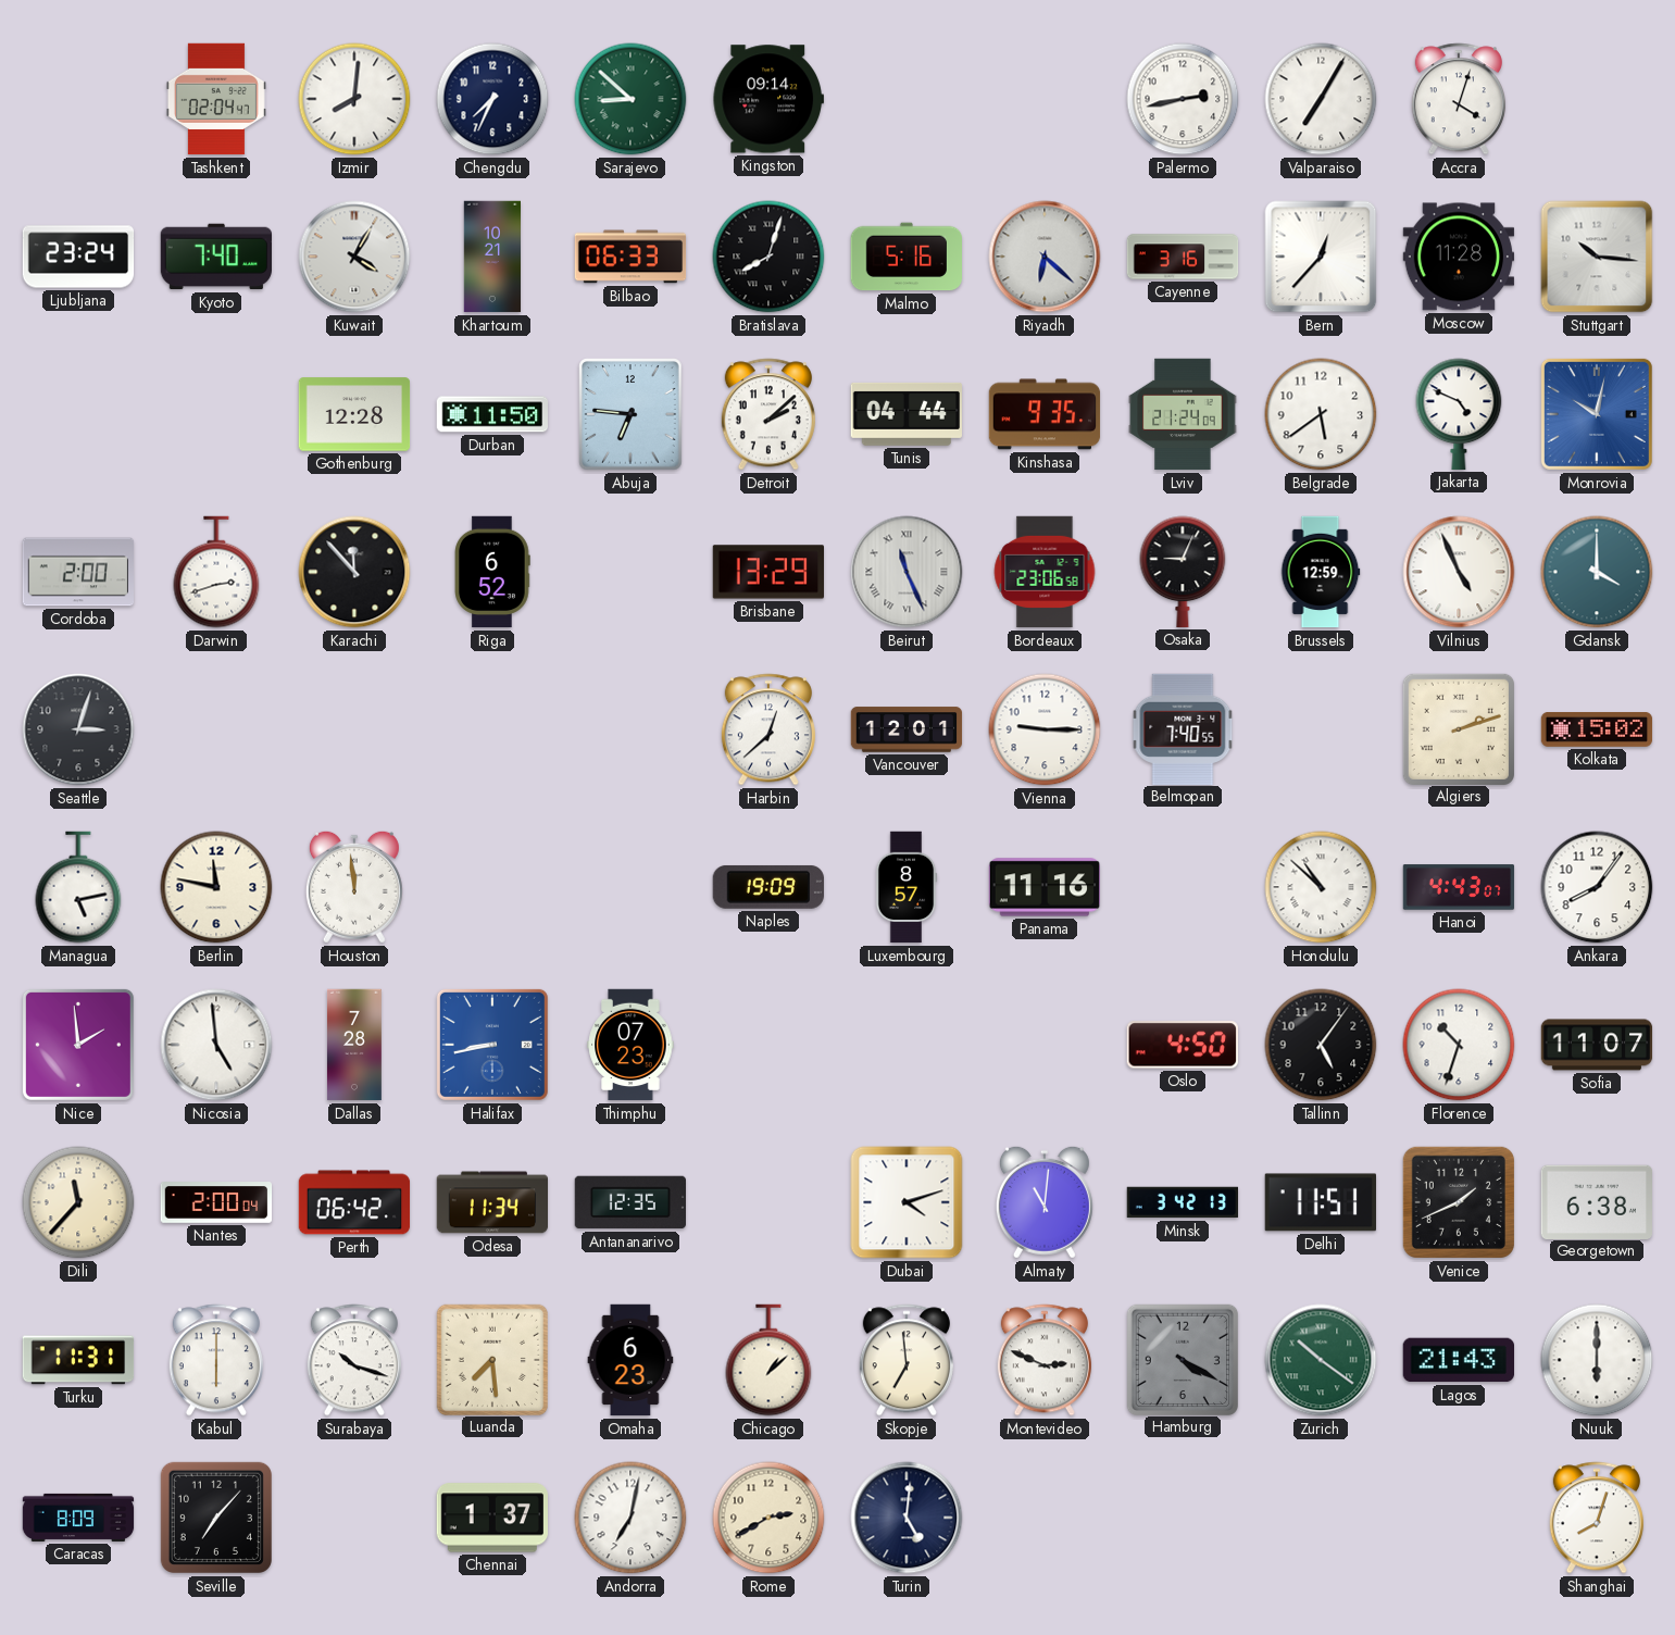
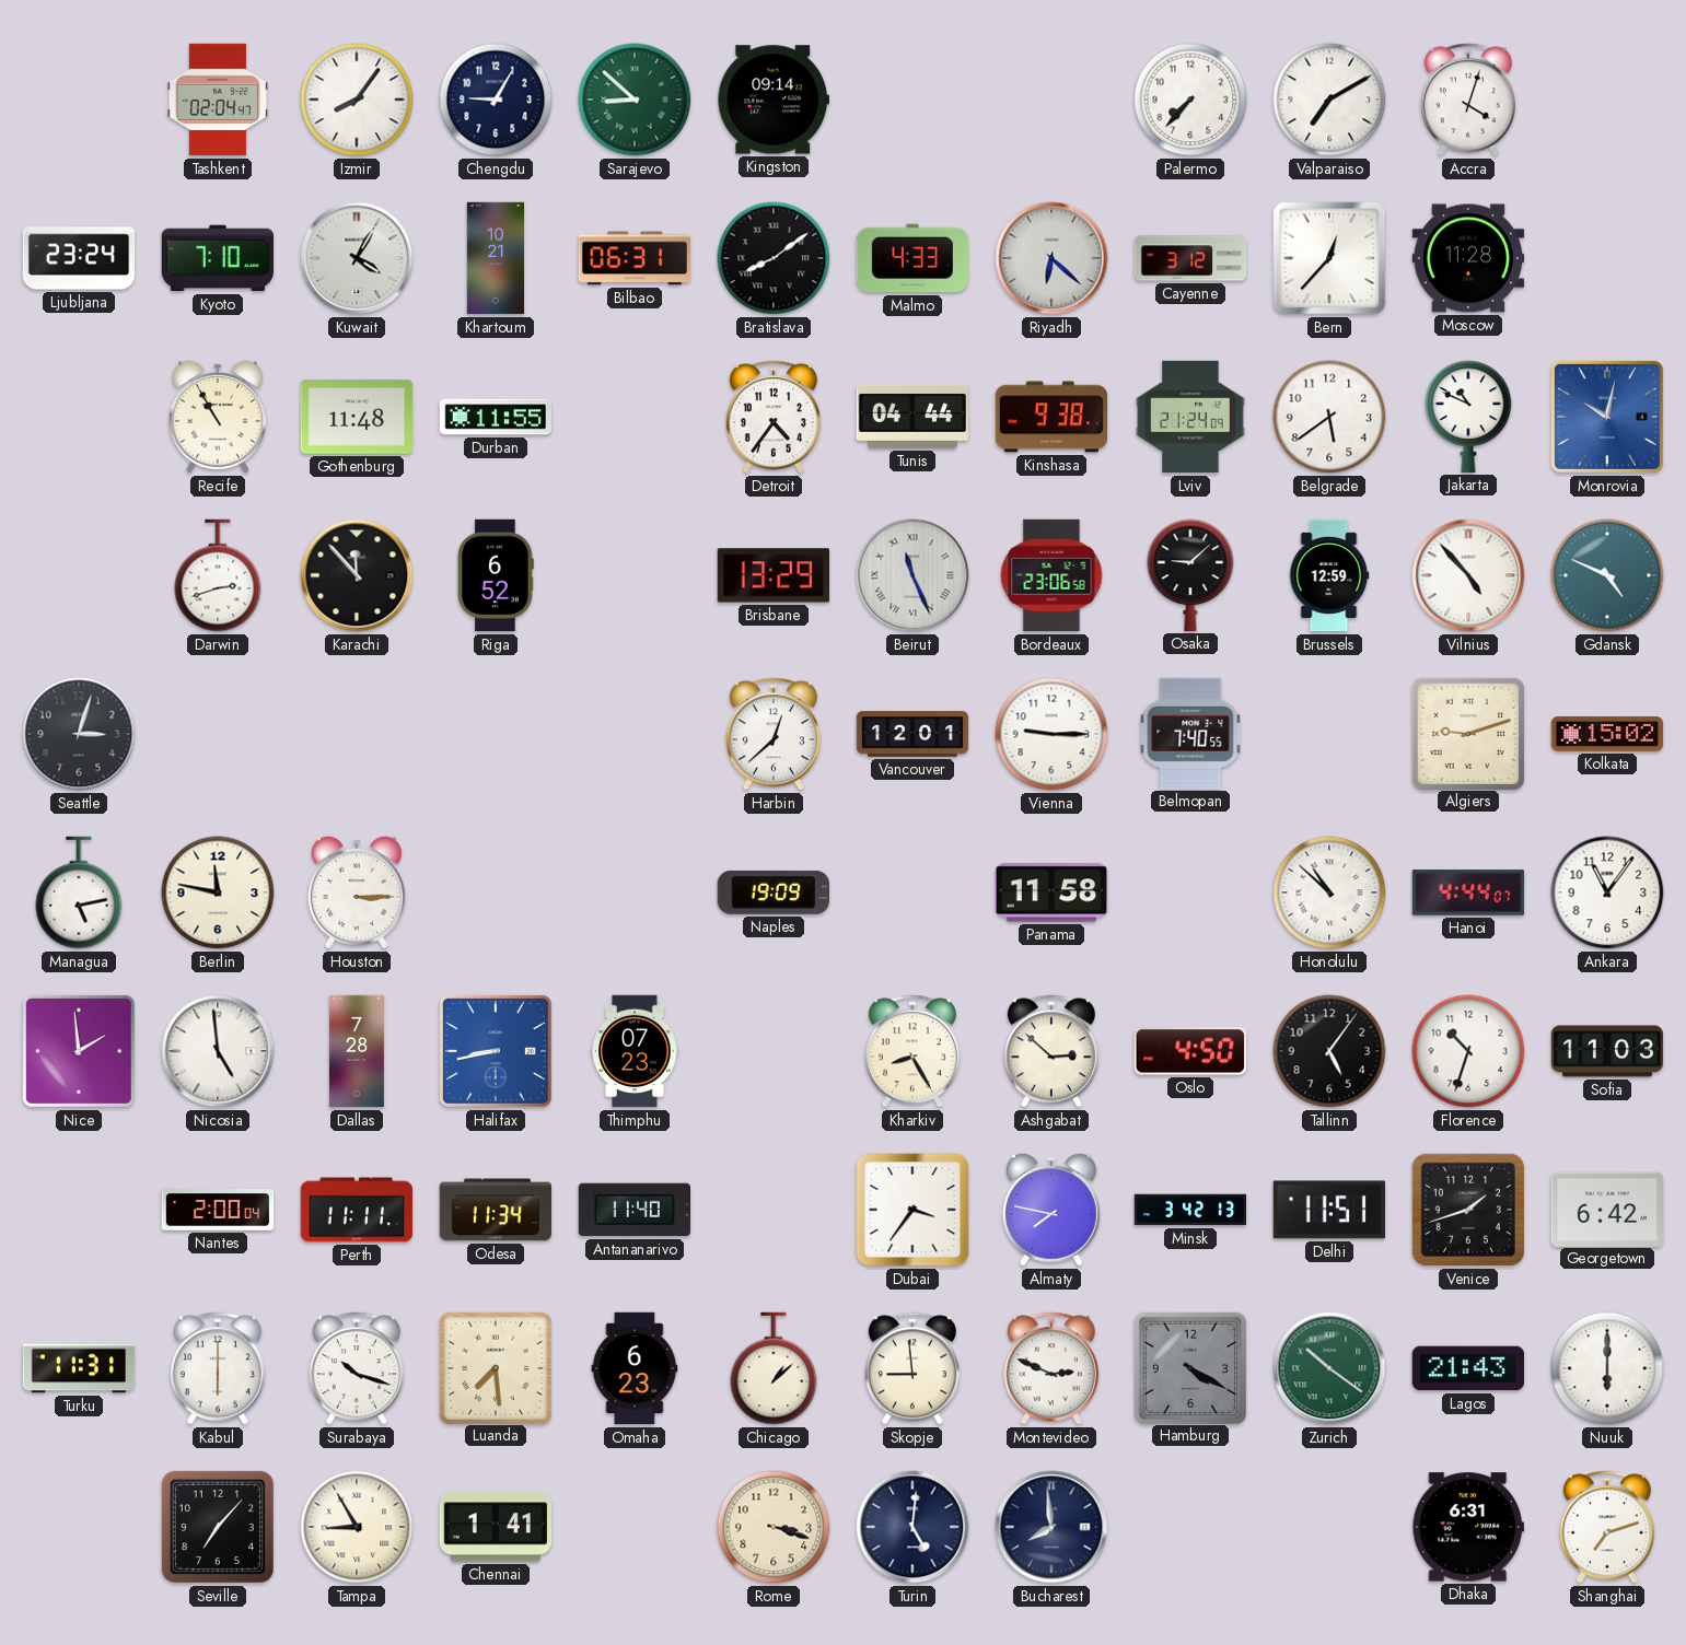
Izmir: 8:01 -> 8:06 (357, 100)
Chengdu: 7:34 -> 9:05 (496, 100)
Palermo: 2:43 -> 7:37 (1190, 100)
Valparaiso: 7:05 -> 7:10 (1329, 100)
Kyoto: 7:40 -> 7:10 (217, 258)
Bilbao: 06:33 -> 06:31 (635, 258)
Bratislava: 8:03 -> 8:09 (774, 258)
Malmo: 5:16 -> 4:33 (911, 258)
Cayenne: 3:16 -> 3:12 (1190, 258)
Stuttgart: 10:16 -> none (1597, 257)
Recife: none -> 10:55 (218, 417)
Gothenburg: 12:28 -> 11:48 (357, 417)
Durban: 11:50 -> 11:55 (495, 417)
Abuja: 6:46 -> none (630, 414)
Detroit: 2:08 -> 4:36 (774, 417)
Kinshasa: 9:35 -> 9:38 (1051, 417)
Jakarta: 4:49 -> 10:49 (1468, 417)
Cordoba: 2:00 -> none (78, 572)
Osaka: 9:04 -> 9:08 (1190, 575)
Vilnius: 4:56 -> 4:53 (1468, 575)
Gdansk: 4:00 -> 4:49 (1607, 575)
Algiers: 2:12 -> 9:12 (1467, 733)
Houston: 11:59 -> 3:15 (357, 892)
Luxembourg: 8:57 -> none (907, 887)
Panama: 11:16 -> 11:58 (1050, 892)
Hanoi: 4:43 -> 4:44 (1468, 892)
Ankara: 8:06 -> 11:06 (1607, 892)
Kharkiv: none -> 8:25 (912, 1051)
Ashgabat: none -> 2:52 (1051, 1051)
Sofia: 11:07 -> 11:03 (1607, 1051)
Dili: 11:37 -> none (78, 1202)
Perth: 06:42 -> 11:11 (357, 1210)
Antananarivo: 12:35 -> 11:40 (633, 1210)
Dubai: 4:12 -> 3:36 (912, 1210)
Almaty: 11:01 -> 7:47 (1051, 1210)
Venice: 1:41 -> 1:42 (1468, 1210)
Georgetown: 6:38 -> 6:42 (1606, 1209)
Skopje: 6:59 -> 8:59 (912, 1368)
Caracas: 8:09 -> none (78, 1518)
Tampa: none -> 8:55 (357, 1527)
Chennai: 1:37 -> 1:41 (495, 1527)
Andorra: 7:02 -> none (630, 1518)
Rome: 2:40 -> 3:18 (774, 1527)
Bucharest: none -> 7:59 (1051, 1527)
Dhaka: none -> 6:31 (1467, 1527)
Shanghai: 8:03 -> 7:12 (1607, 1527)
